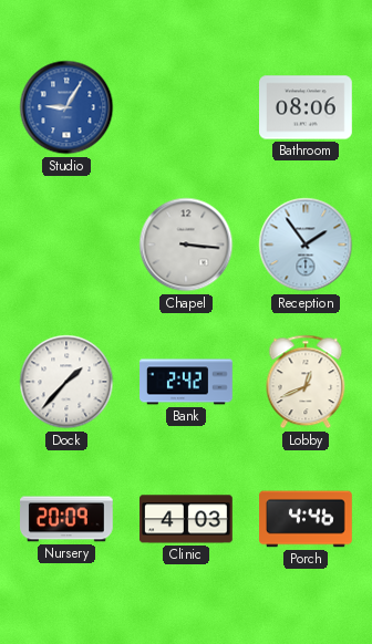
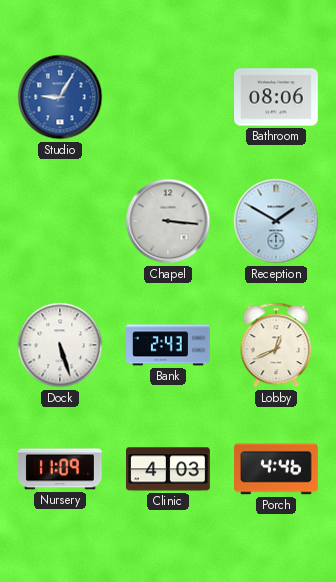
Reception: 1:54 -> 1:50 (276, 221)
Dock: 1:37 -> 5:27 (60, 345)
Bank: 2:42 -> 2:43 (168, 345)
Nursery: 20:09 -> 11:09 (61, 469)
